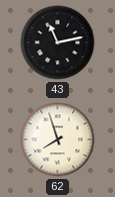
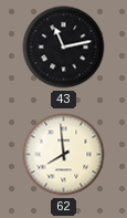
62: 7:57 -> 7:59 (64, 155)
